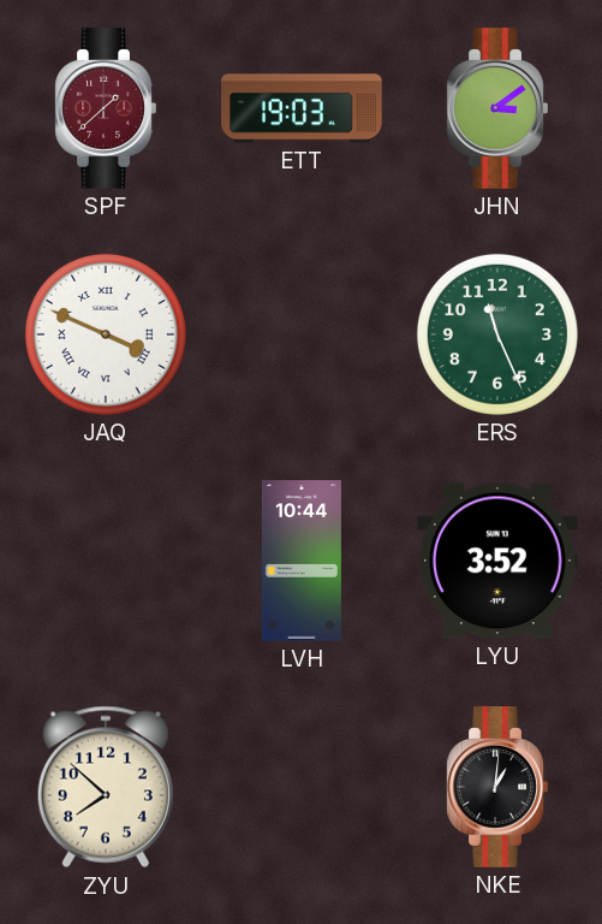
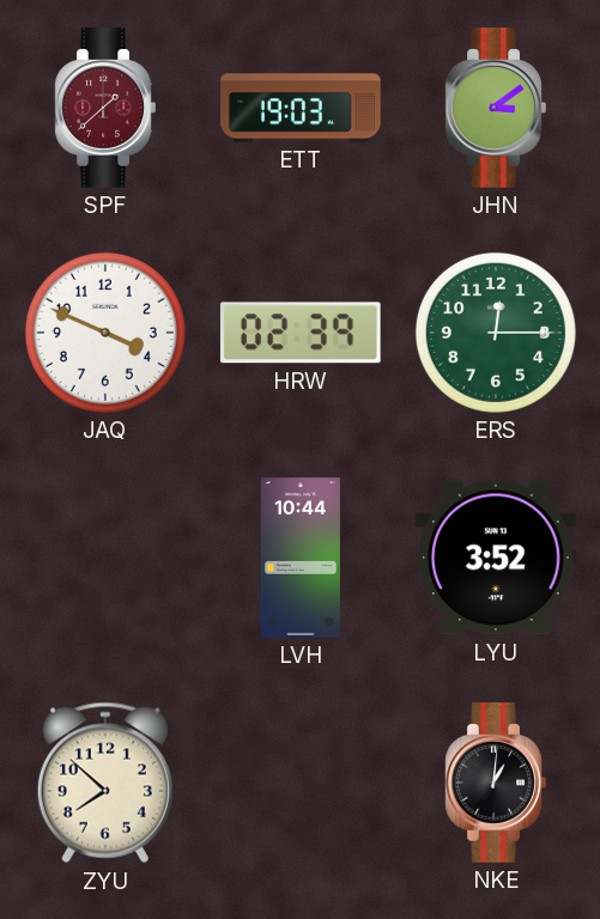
JAQ numerals: Roman -> Arabic (105, 333)
HRW: none -> 02:39 (301, 333)
ERS: 11:26 -> 12:15 (496, 333)
